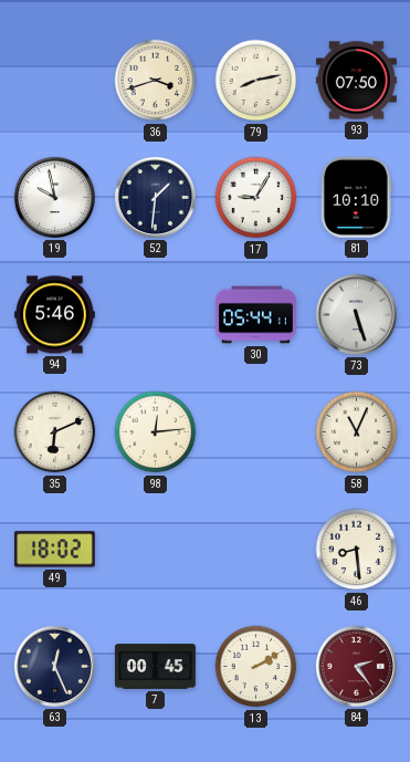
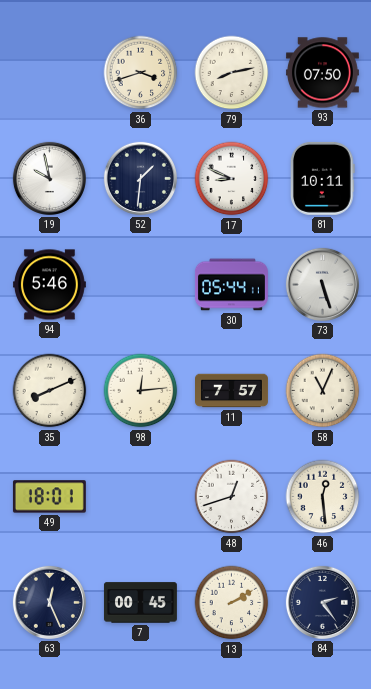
17: 9:05 -> 8:49 (232, 179)
81: 10:10 -> 10:11 (323, 178)
35: 6:11 -> 8:11 (50, 391)
11: none -> 7:57 (232, 391)
49: 18:02 -> 18:01 (49, 497)
48: none -> 12:42 (232, 497)
46: 8:29 -> 12:29 (323, 497)
84 dial: burgundy -> navy (322, 602)
